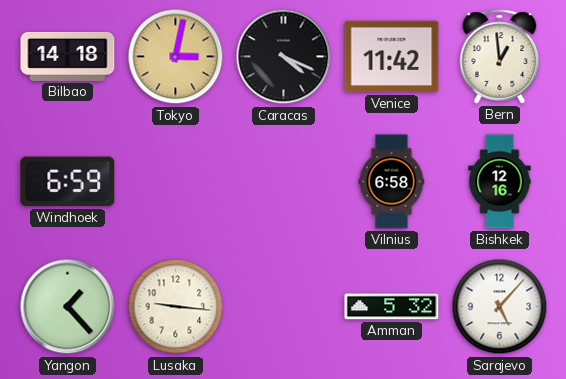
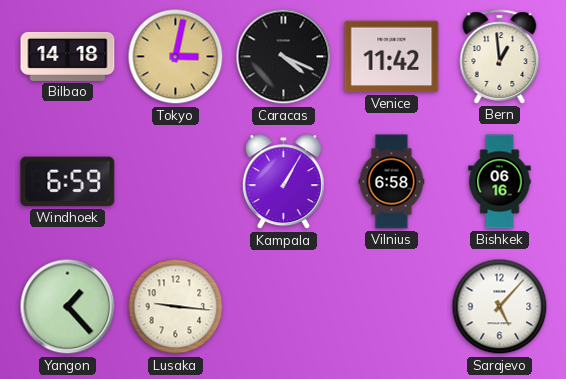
Kampala: none -> 1:05 (283, 182)
Bishkek: 12:16 -> 06:16 (500, 182)
Amman: 5:32 -> none (392, 307)
